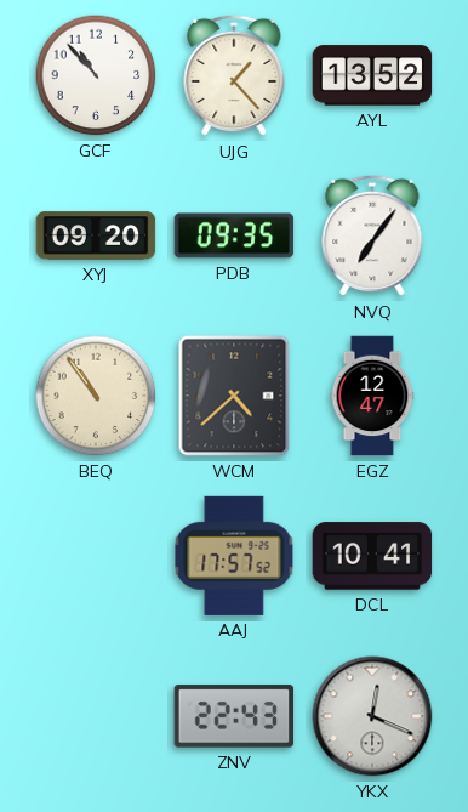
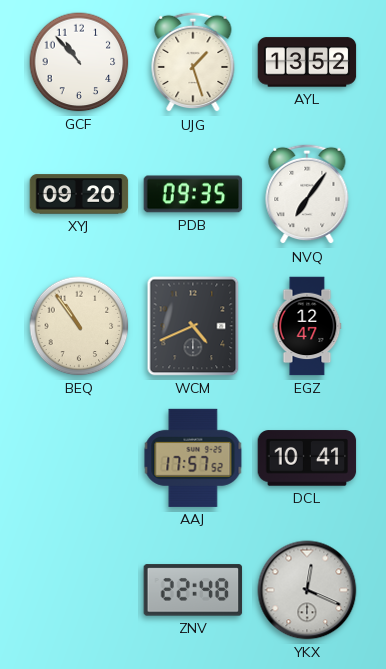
UJG: 1:23 -> 1:27 (193, 62)
WCM: 4:38 -> 4:41 (193, 326)
ZNV: 22:43 -> 22:48 (193, 590)
